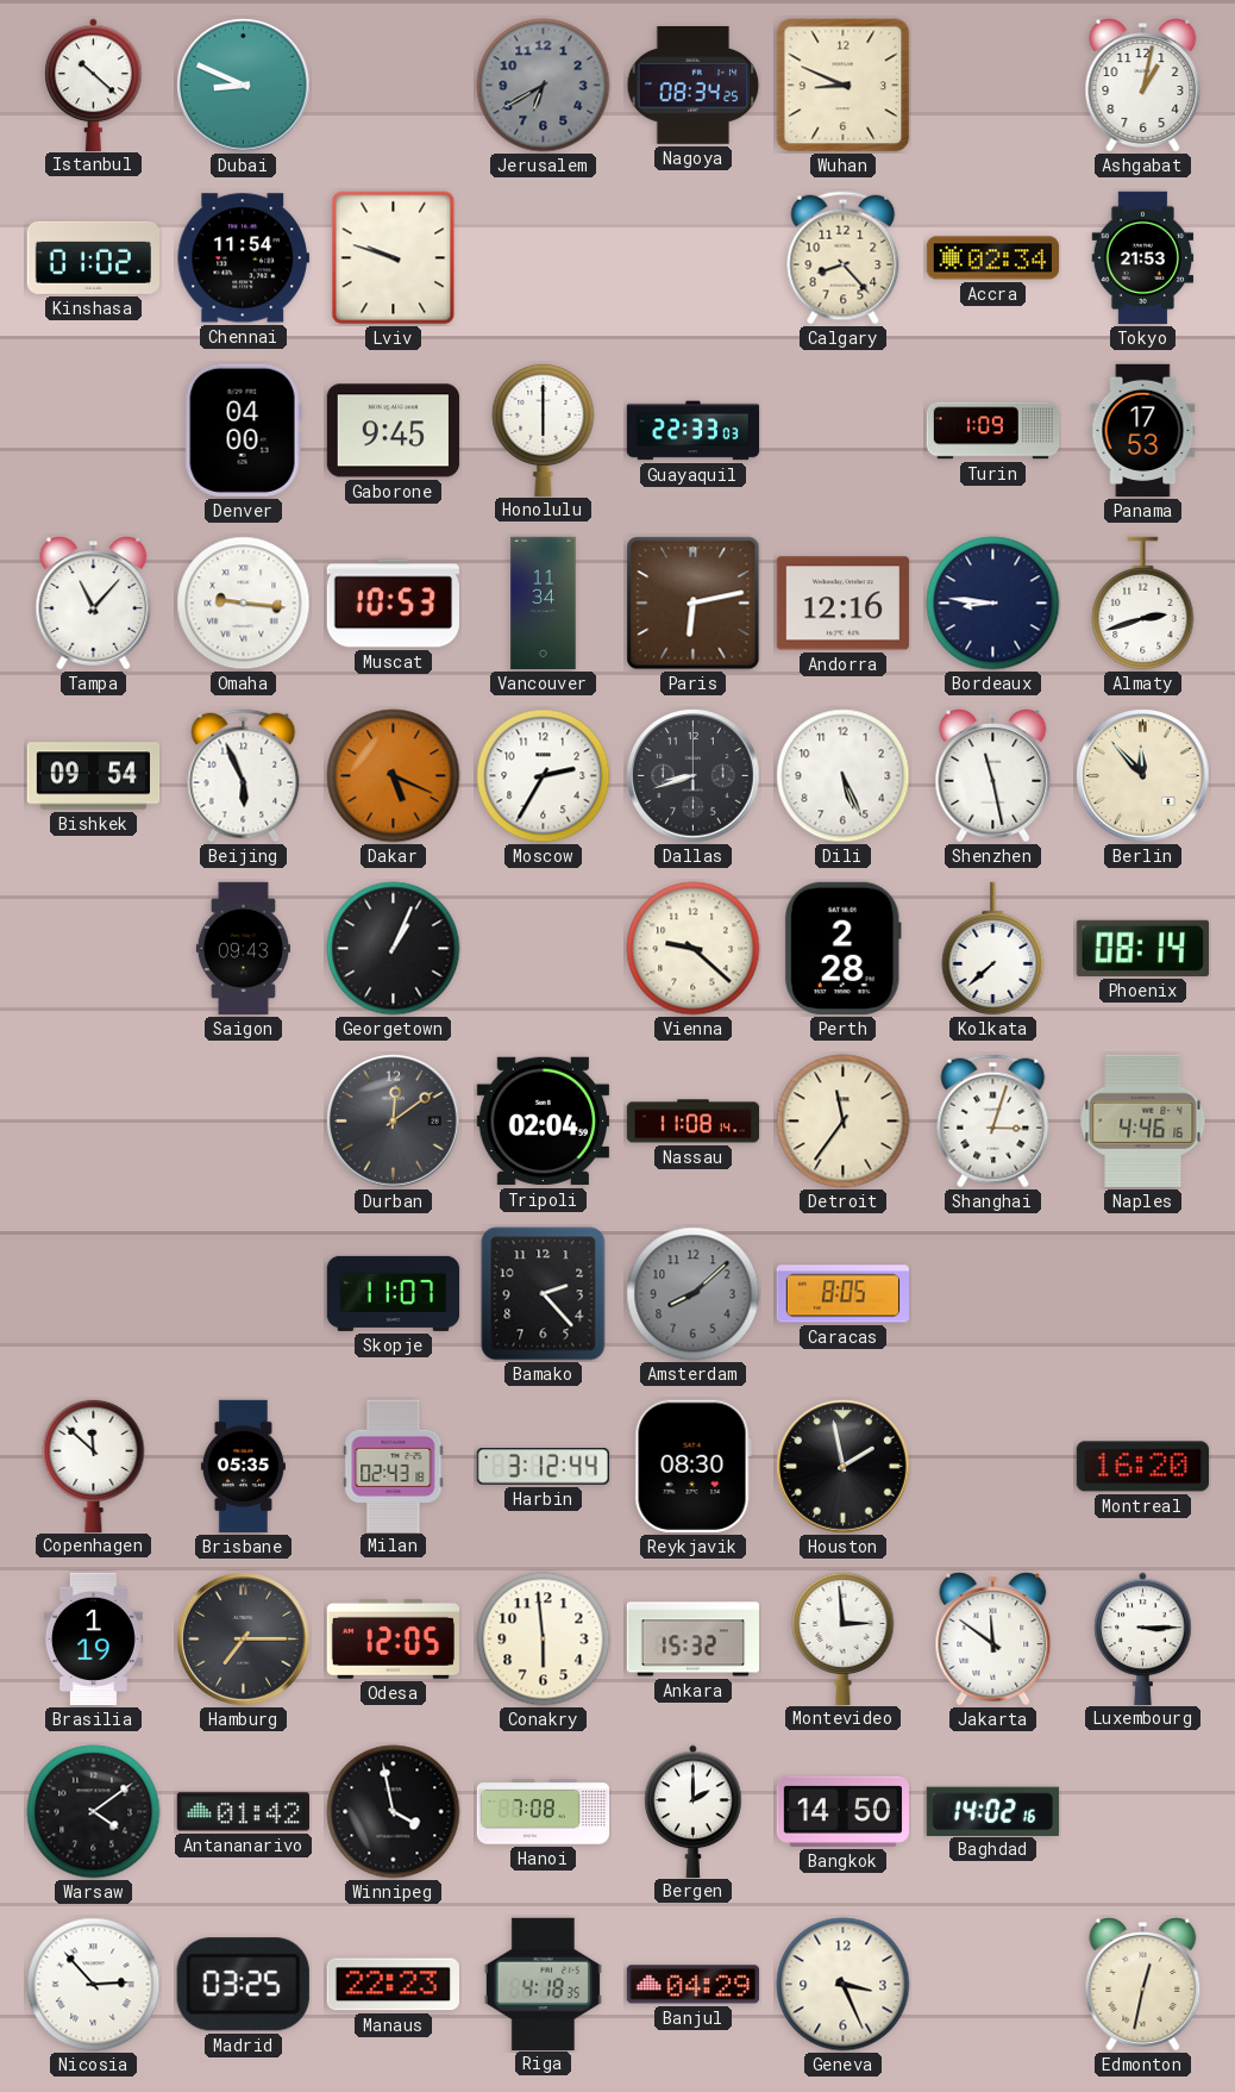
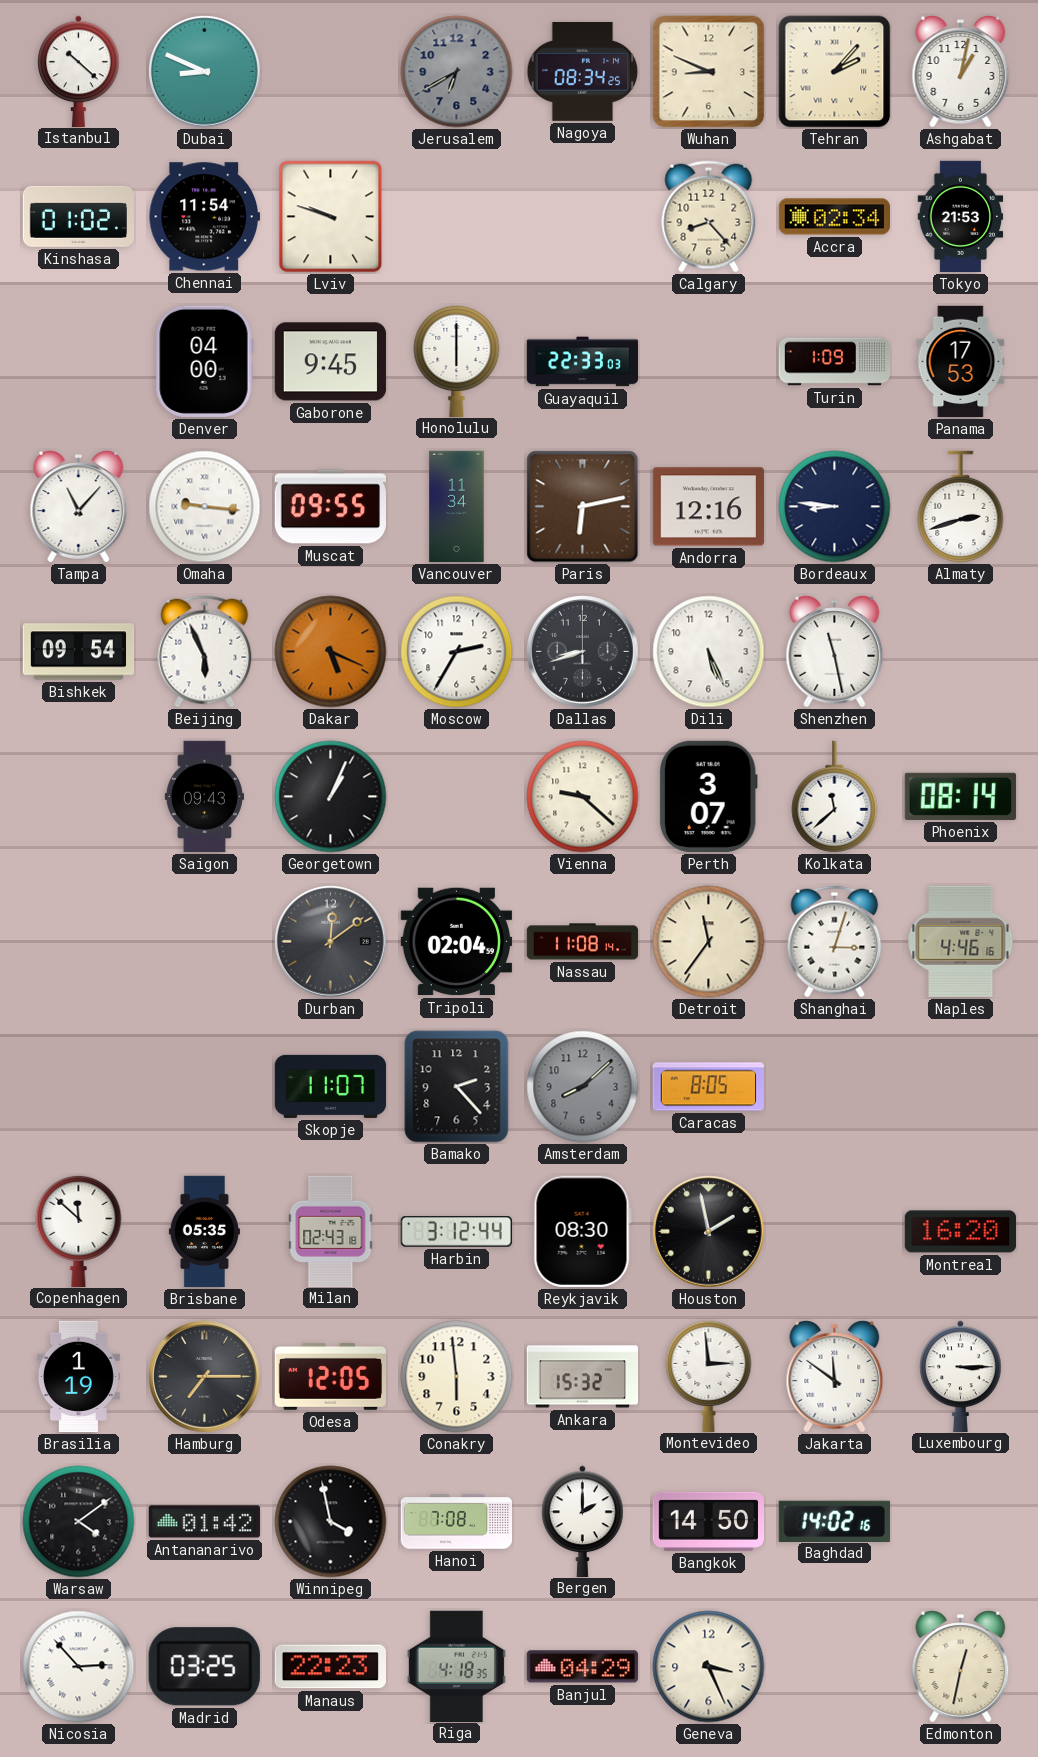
Tehran: none -> 2:07 (835, 72)
Muscat: 10:53 -> 09:55 (330, 507)
Berlin: 11:53 -> none (1143, 776)
Perth: 2:28 -> 3:07 (708, 796)
Kolkata: 7:38 -> 11:38 (835, 797)
